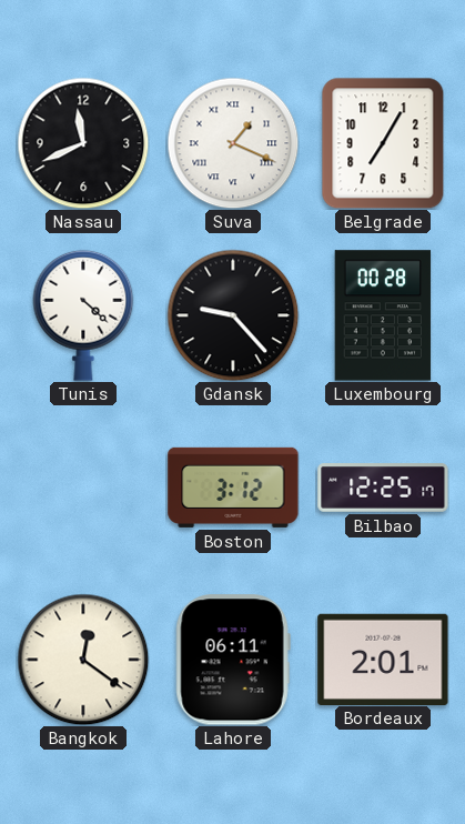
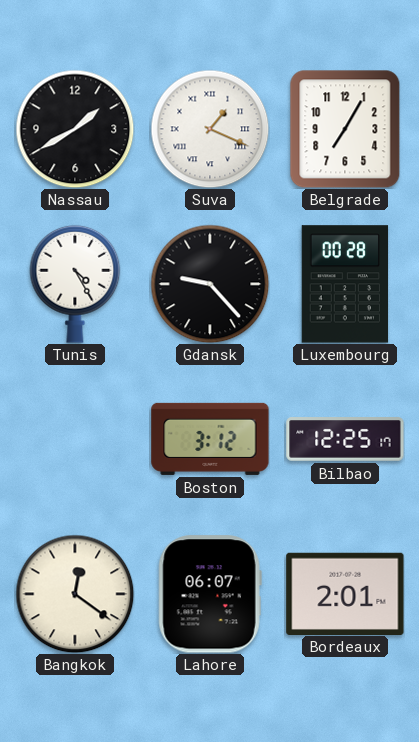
Nassau: 11:41 -> 1:40 (75, 129)
Tunis: 4:22 -> 4:25 (75, 284)
Lahore: 06:11 -> 06:07 (210, 594)
